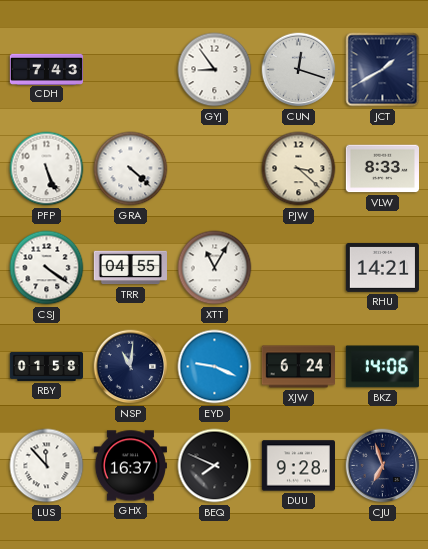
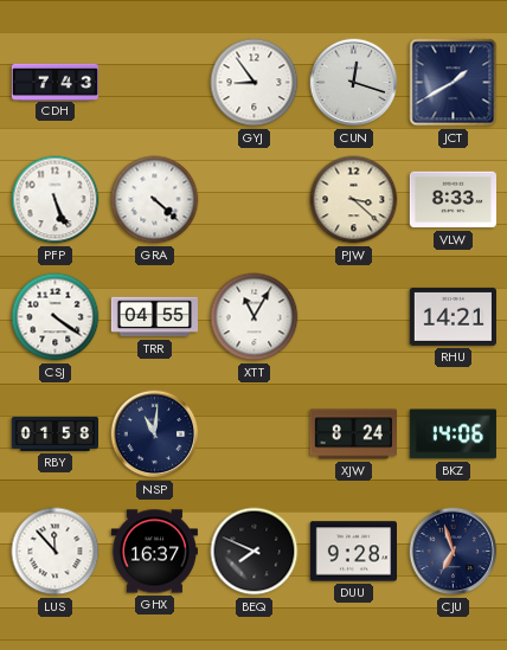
EYD: 9:19 -> none (215, 367)
XJW: 6:24 -> 8:24 (353, 435)
